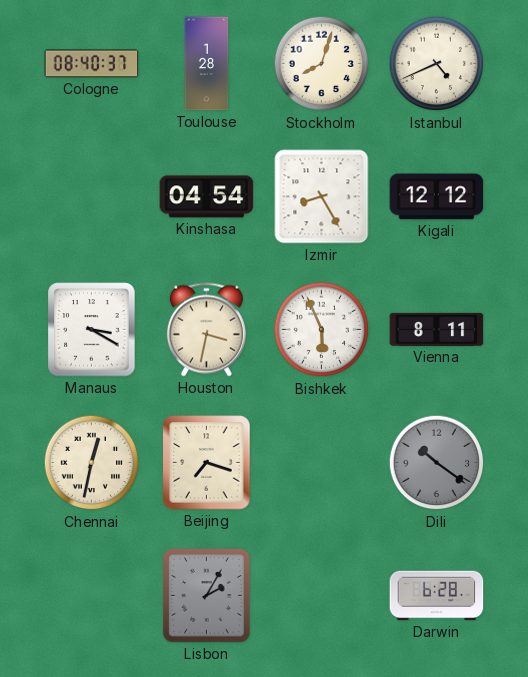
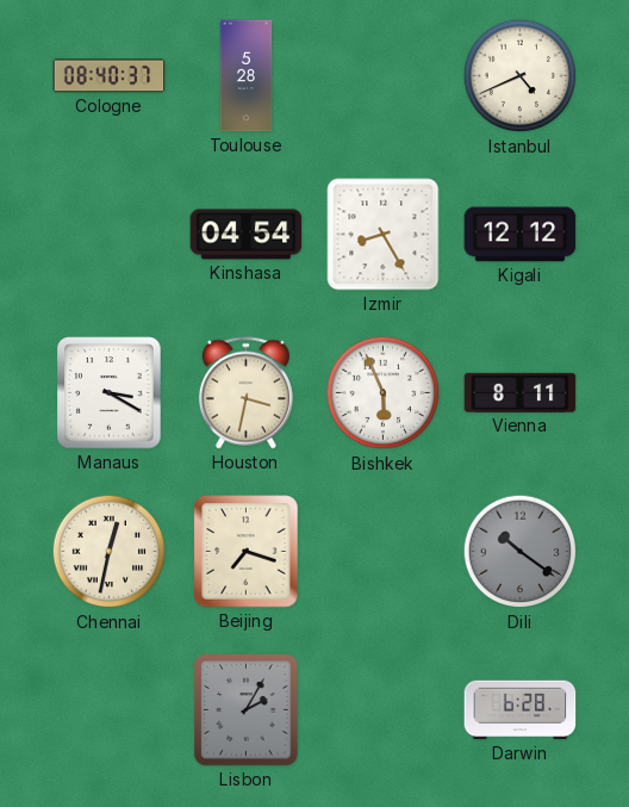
Toulouse: 1:28 -> 5:28 (247, 76)
Stockholm: 8:03 -> none (322, 64)
